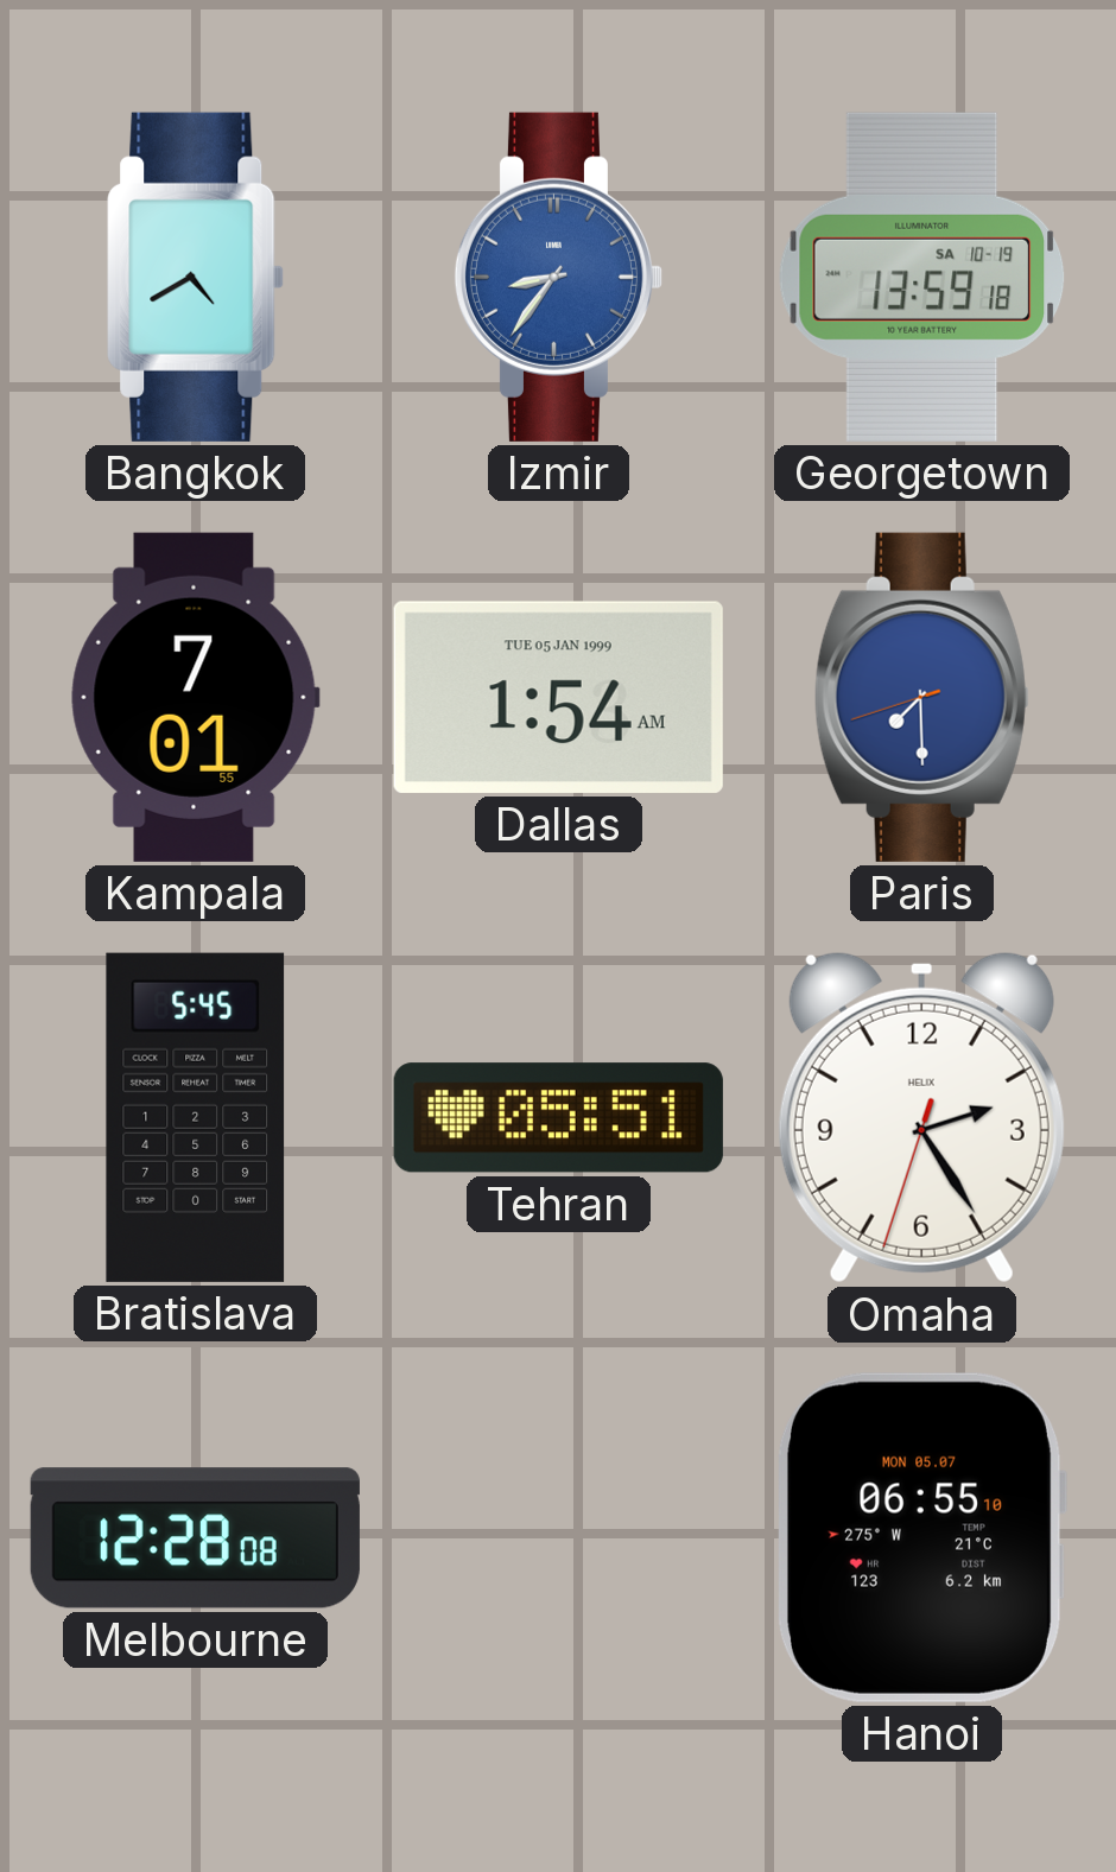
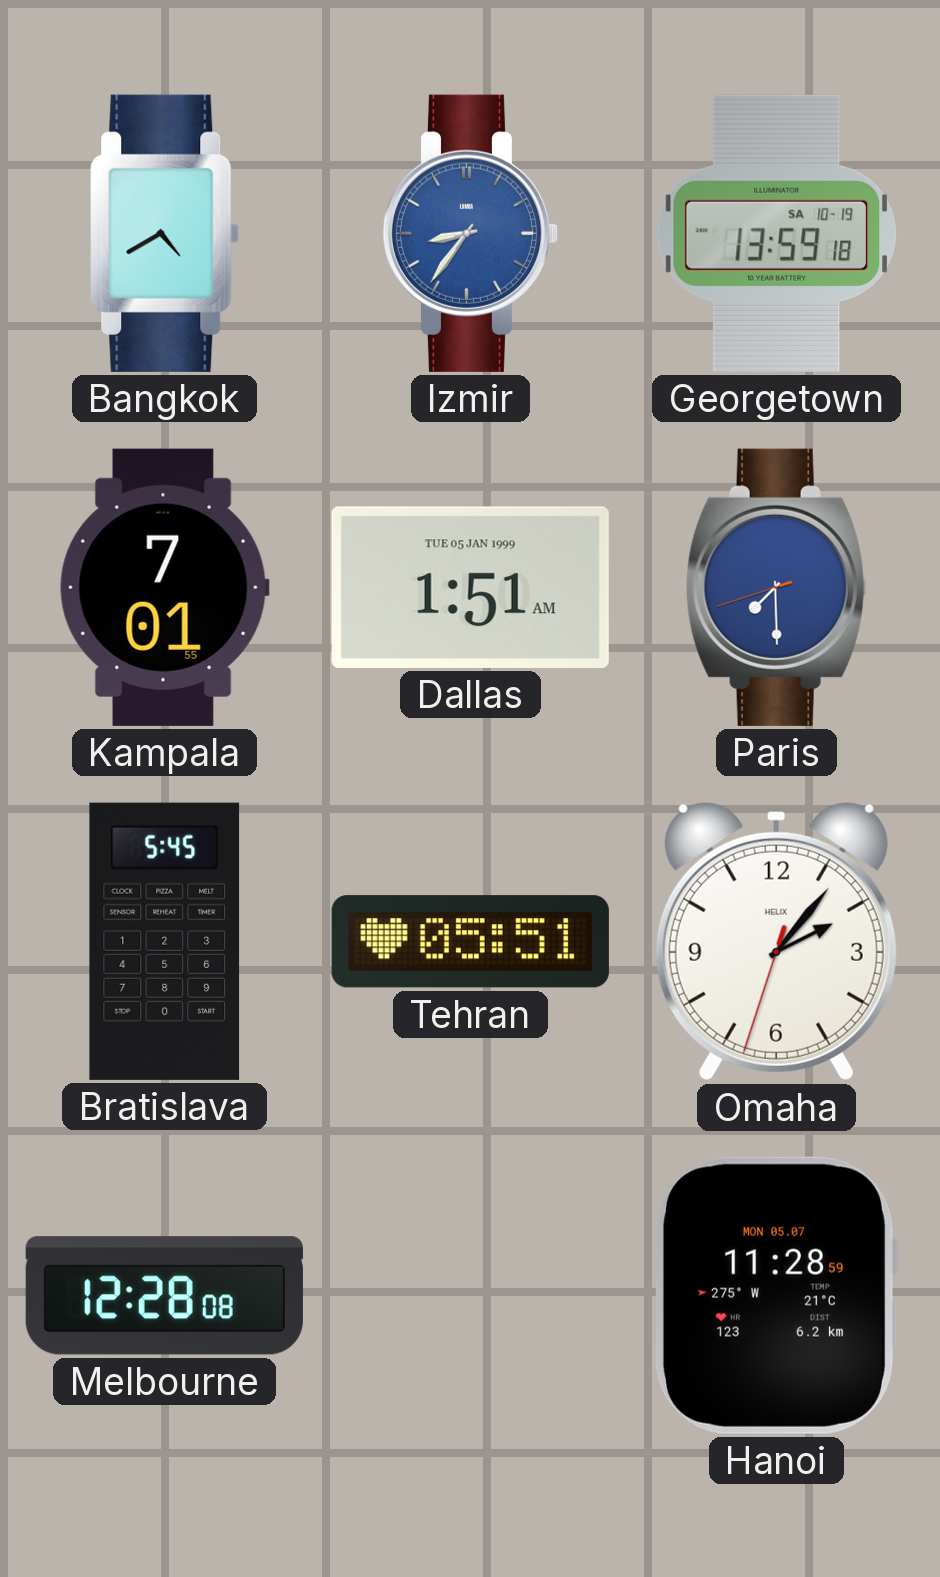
Dallas: 1:54 -> 1:51 (470, 587)
Omaha: 2:24 -> 2:06 (776, 941)
Hanoi: 06:55 -> 11:28 (776, 1295)
